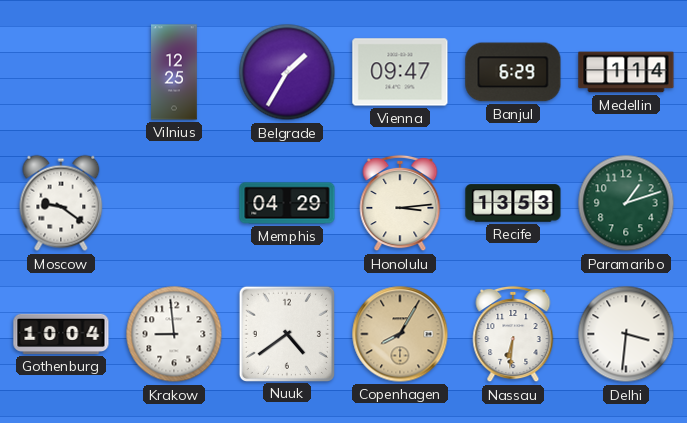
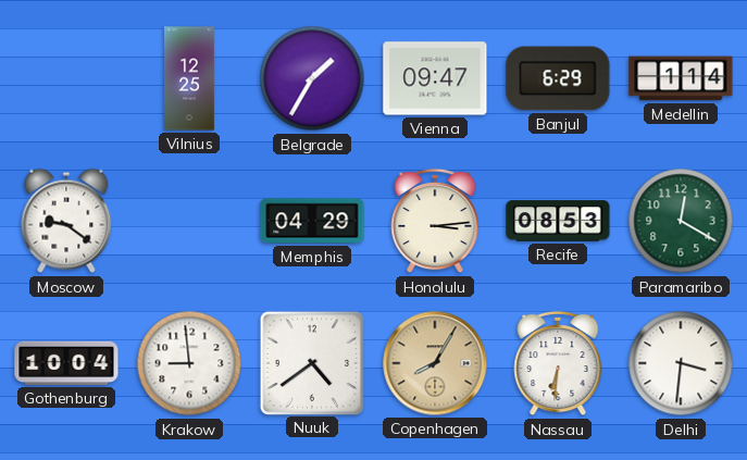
Recife: 13:53 -> 08:53 (558, 221)
Paramaribo: 1:12 -> 12:20 (681, 221)
